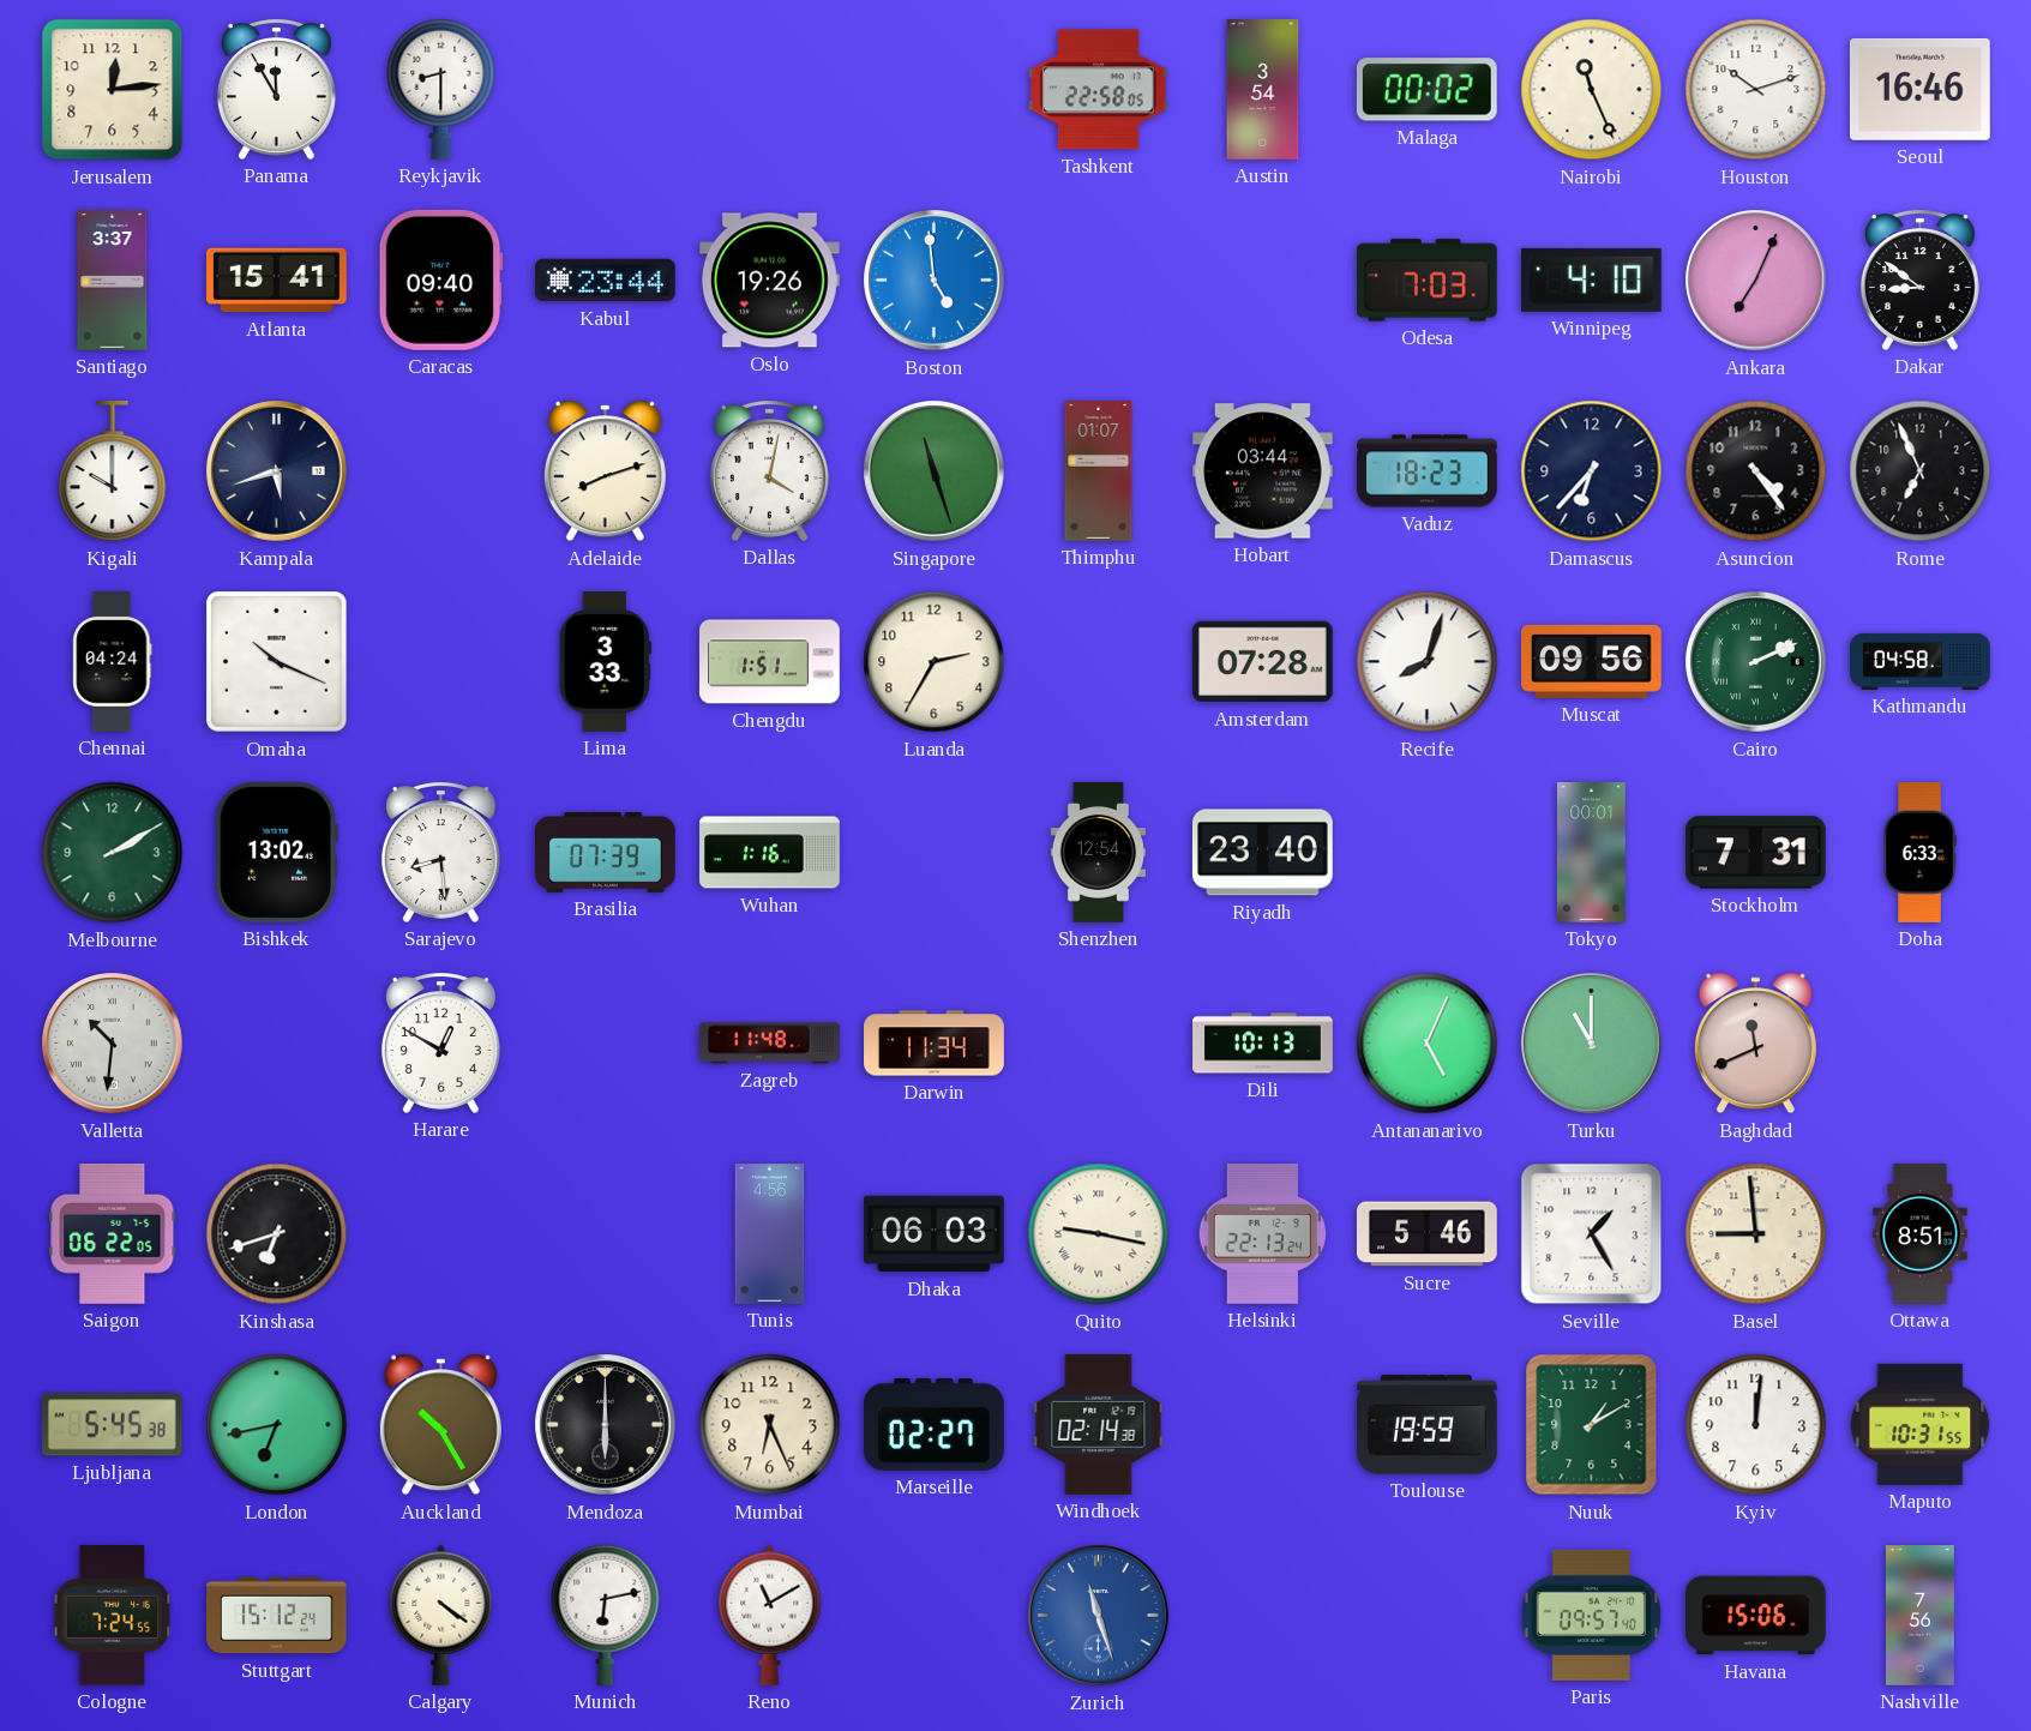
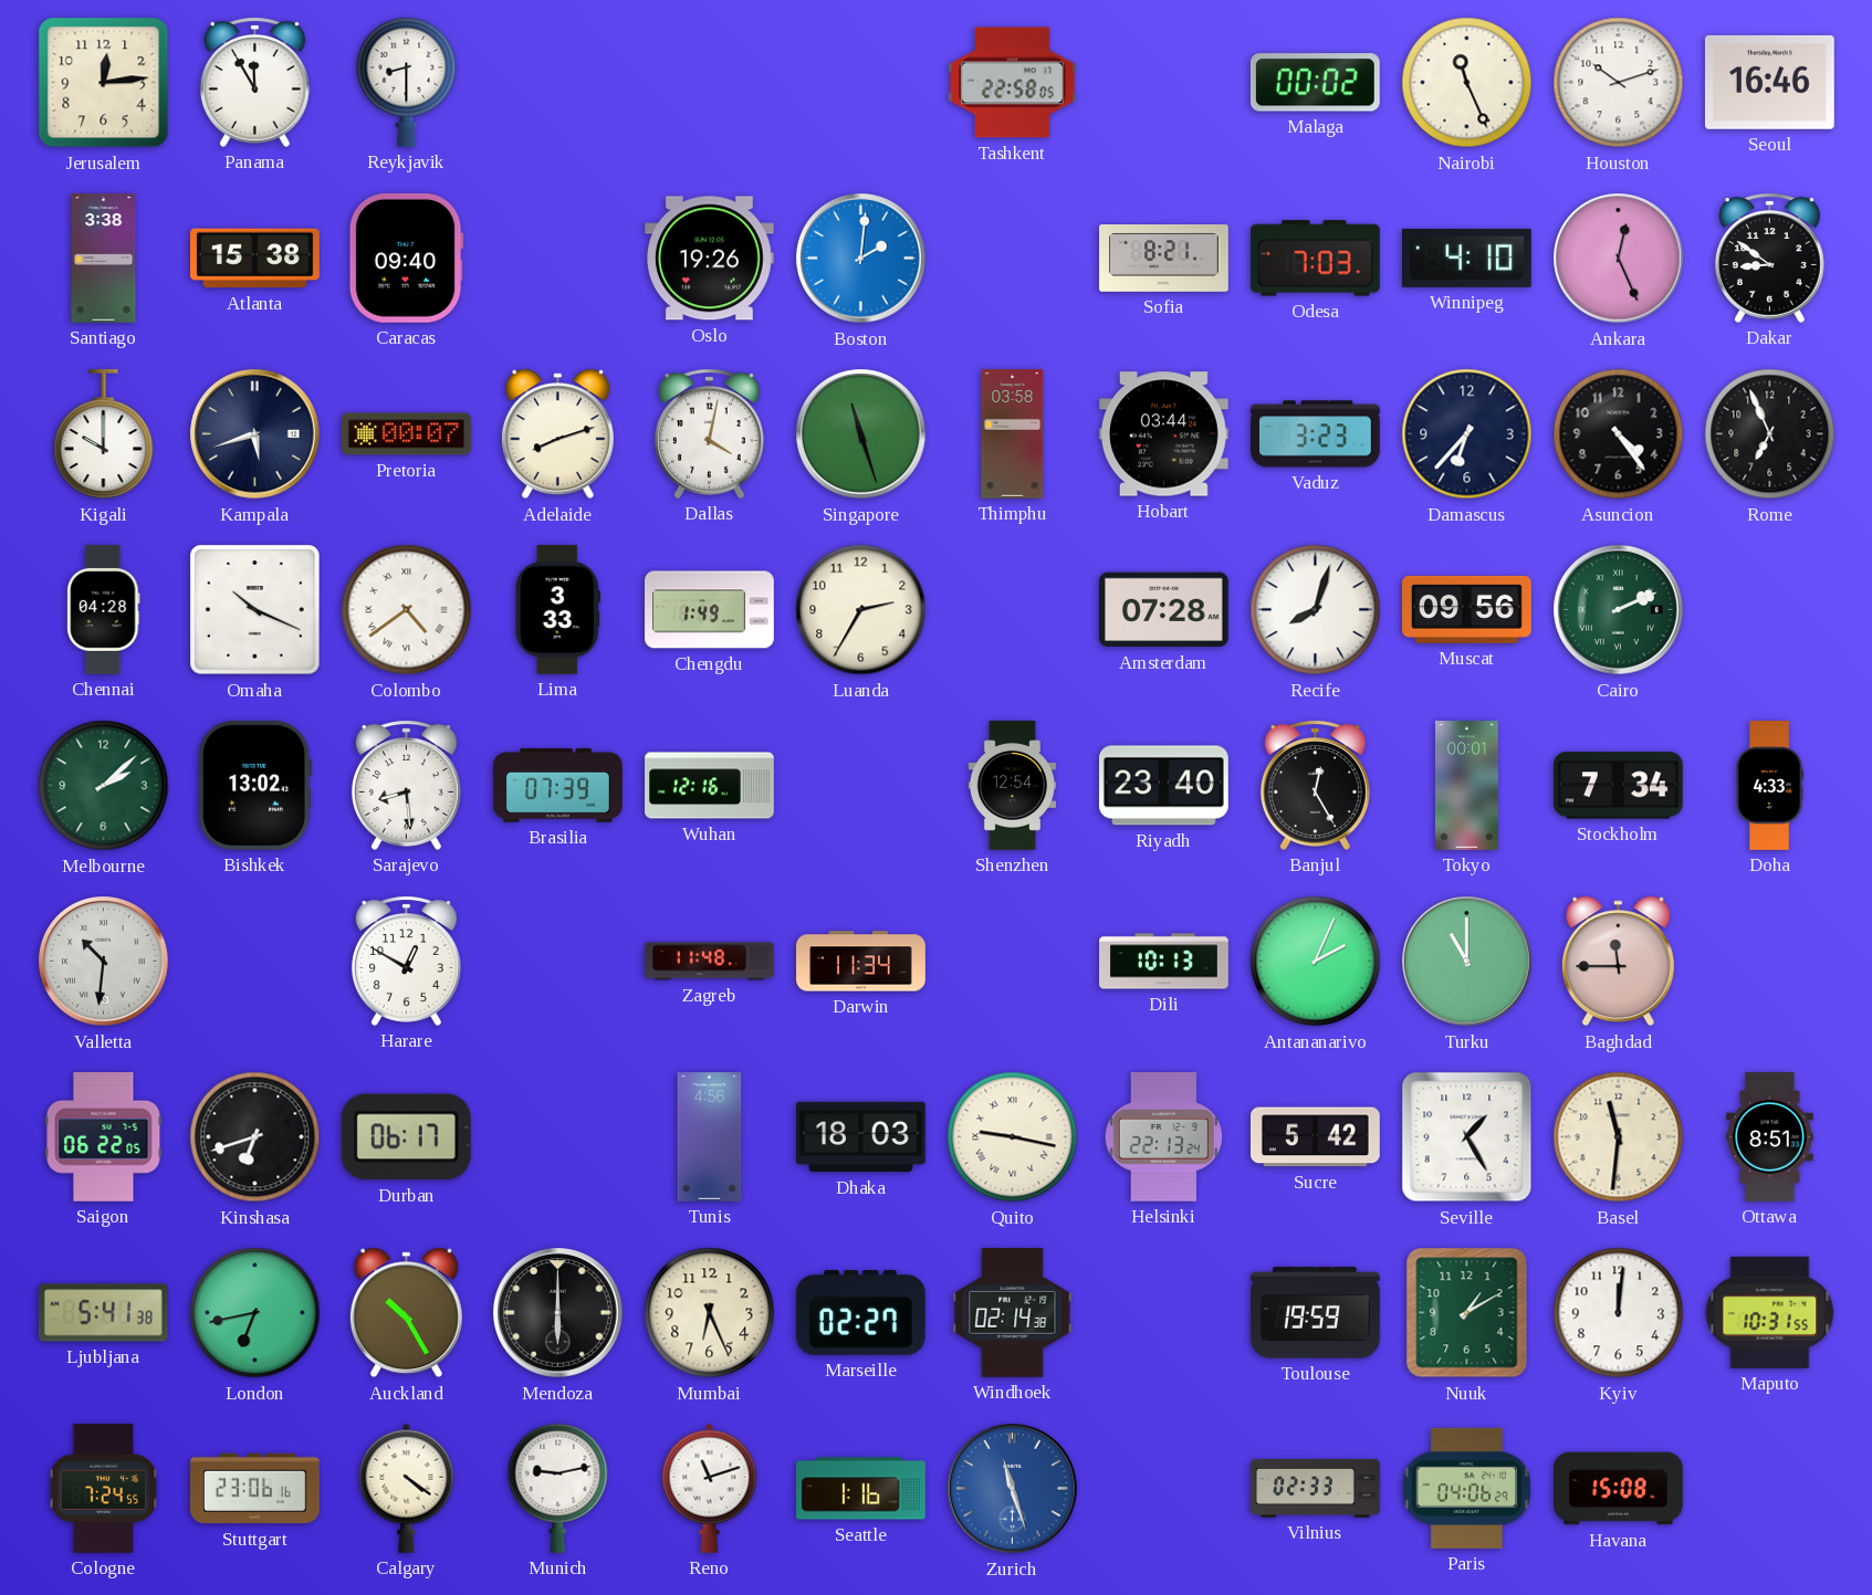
Austin: 3:54 -> none (1263, 90)
Santiago: 3:37 -> 3:38 (104, 259)
Atlanta: 15:41 -> 15:38 (255, 259)
Kabul: 23:44 -> none (606, 281)
Boston: 4:59 -> 2:01 (861, 259)
Sofia: none -> 8:21 (1164, 259)
Ankara: 7:04 -> 12:26 (1619, 259)
Pretoria: none -> 00:07 (407, 434)
Thimphu: 01:07 -> 03:58 (1013, 434)
Vaduz: 18:23 -> 3:23 (1316, 434)
Chennai: 04:24 -> 04:28 (104, 610)
Colombo: none -> 4:39 (407, 610)
Chengdu: 1:51 -> 1:49 (710, 610)
Kathmandu: 04:58 -> none (1921, 661)
Melbourne: 2:10 -> 2:08 (104, 786)
Wuhan: 1:16 -> 12:16 (710, 786)
Banjul: none -> 12:25 (1315, 785)
Stockholm: 7:31 -> 7:34 (1618, 786)
Doha: 6:33 -> 4:33 (1769, 786)
Antananarivo: 5:04 -> 2:04 (1316, 962)
Baghdad: 11:41 -> 11:45 (1618, 962)
Durban: none -> 06:17 (406, 1137)
Dhaka: 06:03 -> 18:03 (861, 1137)
Sucre: 5:46 -> 5:42 (1315, 1137)
Basel: 8:59 -> 11:31 (1619, 1137)
Ljubljana: 5:45 -> 5:41 (103, 1313)
Stuttgart: 15:12 -> 23:06 (255, 1489)
Munich: 6:13 -> 9:13 (558, 1488)
Reno: 11:10 -> 11:12 (710, 1488)
Seattle: none -> 1:16 (861, 1489)
Vilnius: none -> 02:33 (1316, 1488)
Paris: 09:57 -> 04:06 (1467, 1488)
Havana: 15:06 -> 15:08 (1619, 1489)
Nashville: 7:56 -> none (1919, 1616)
